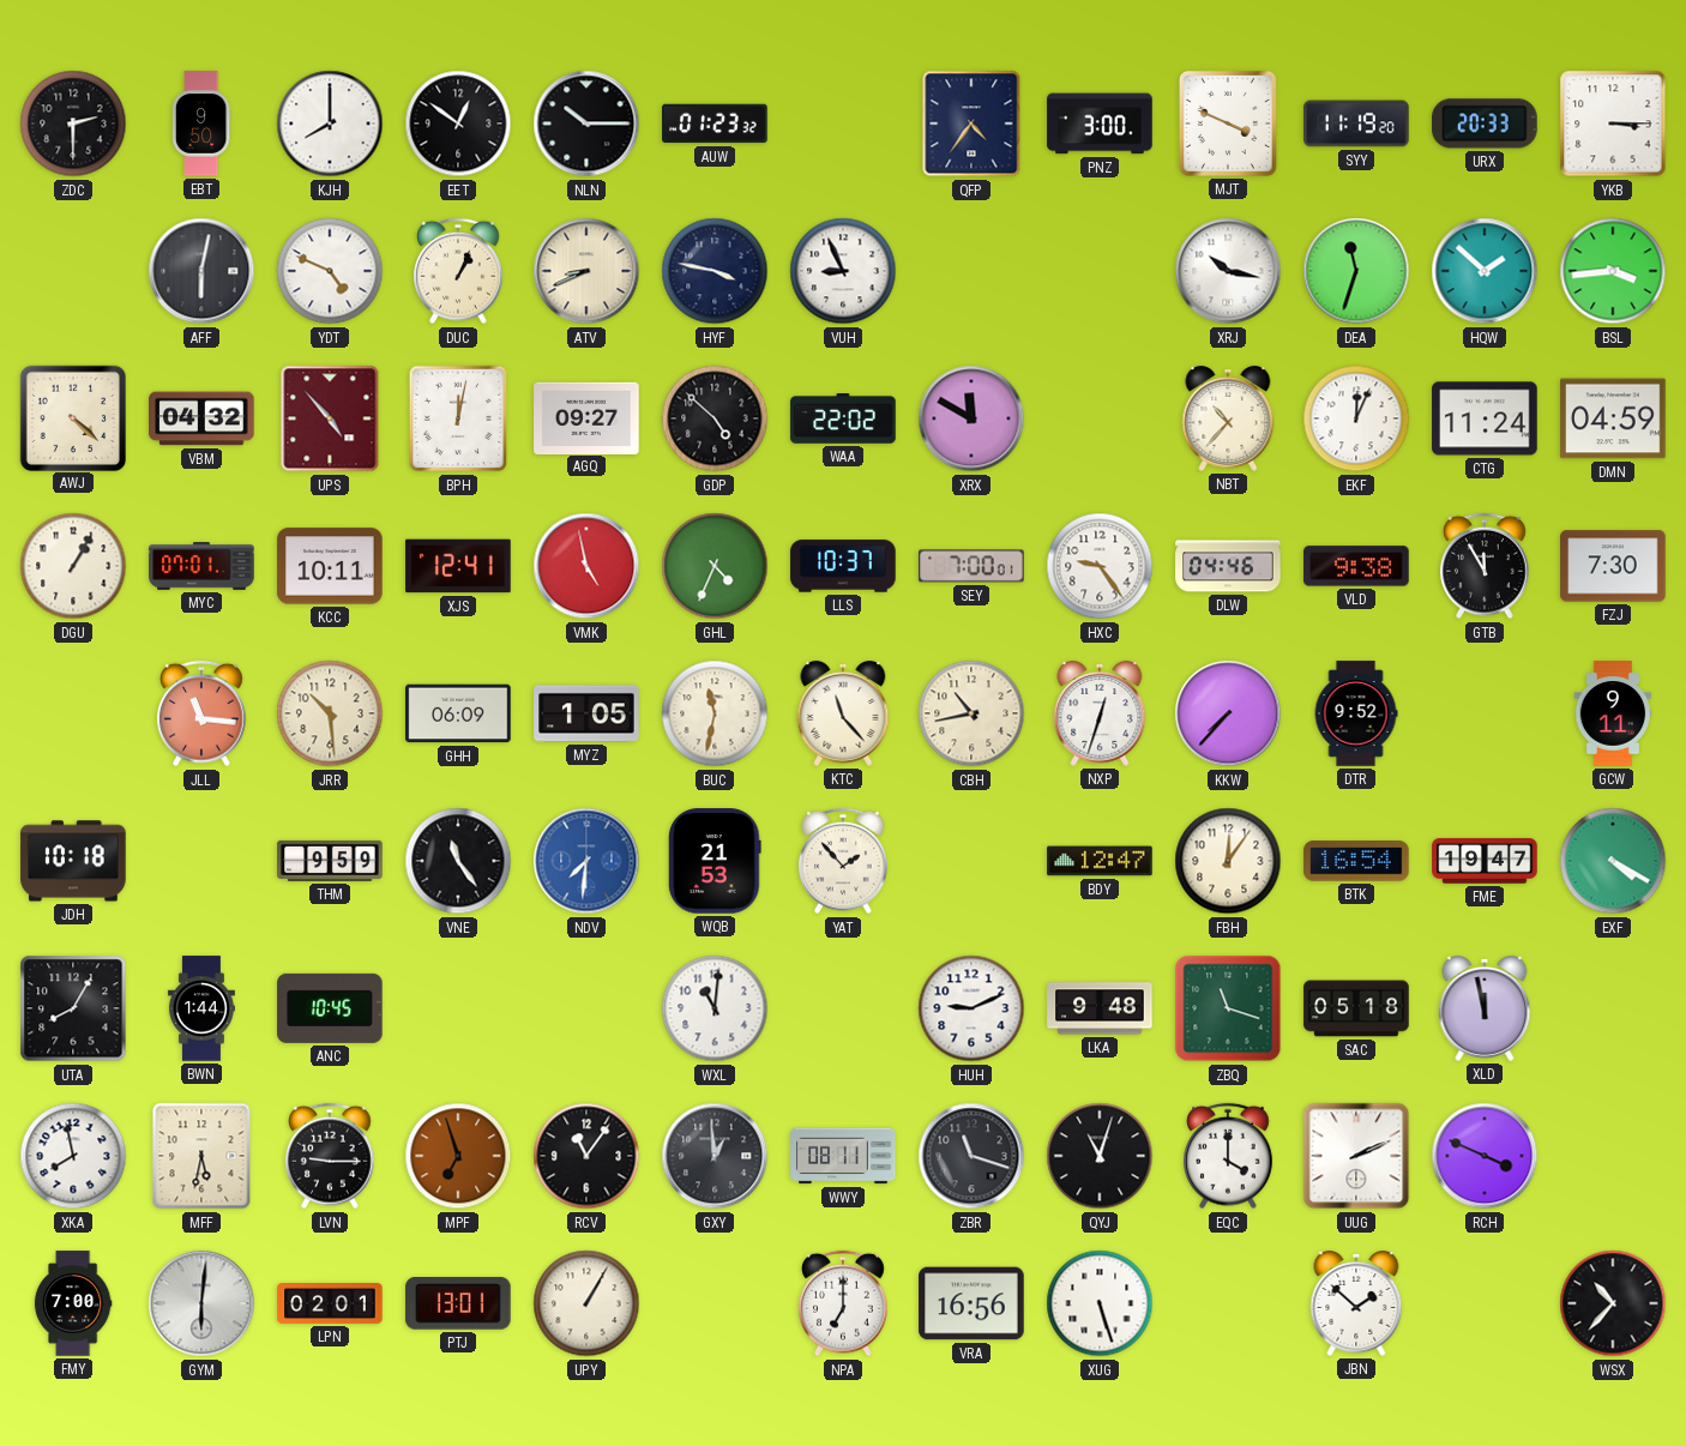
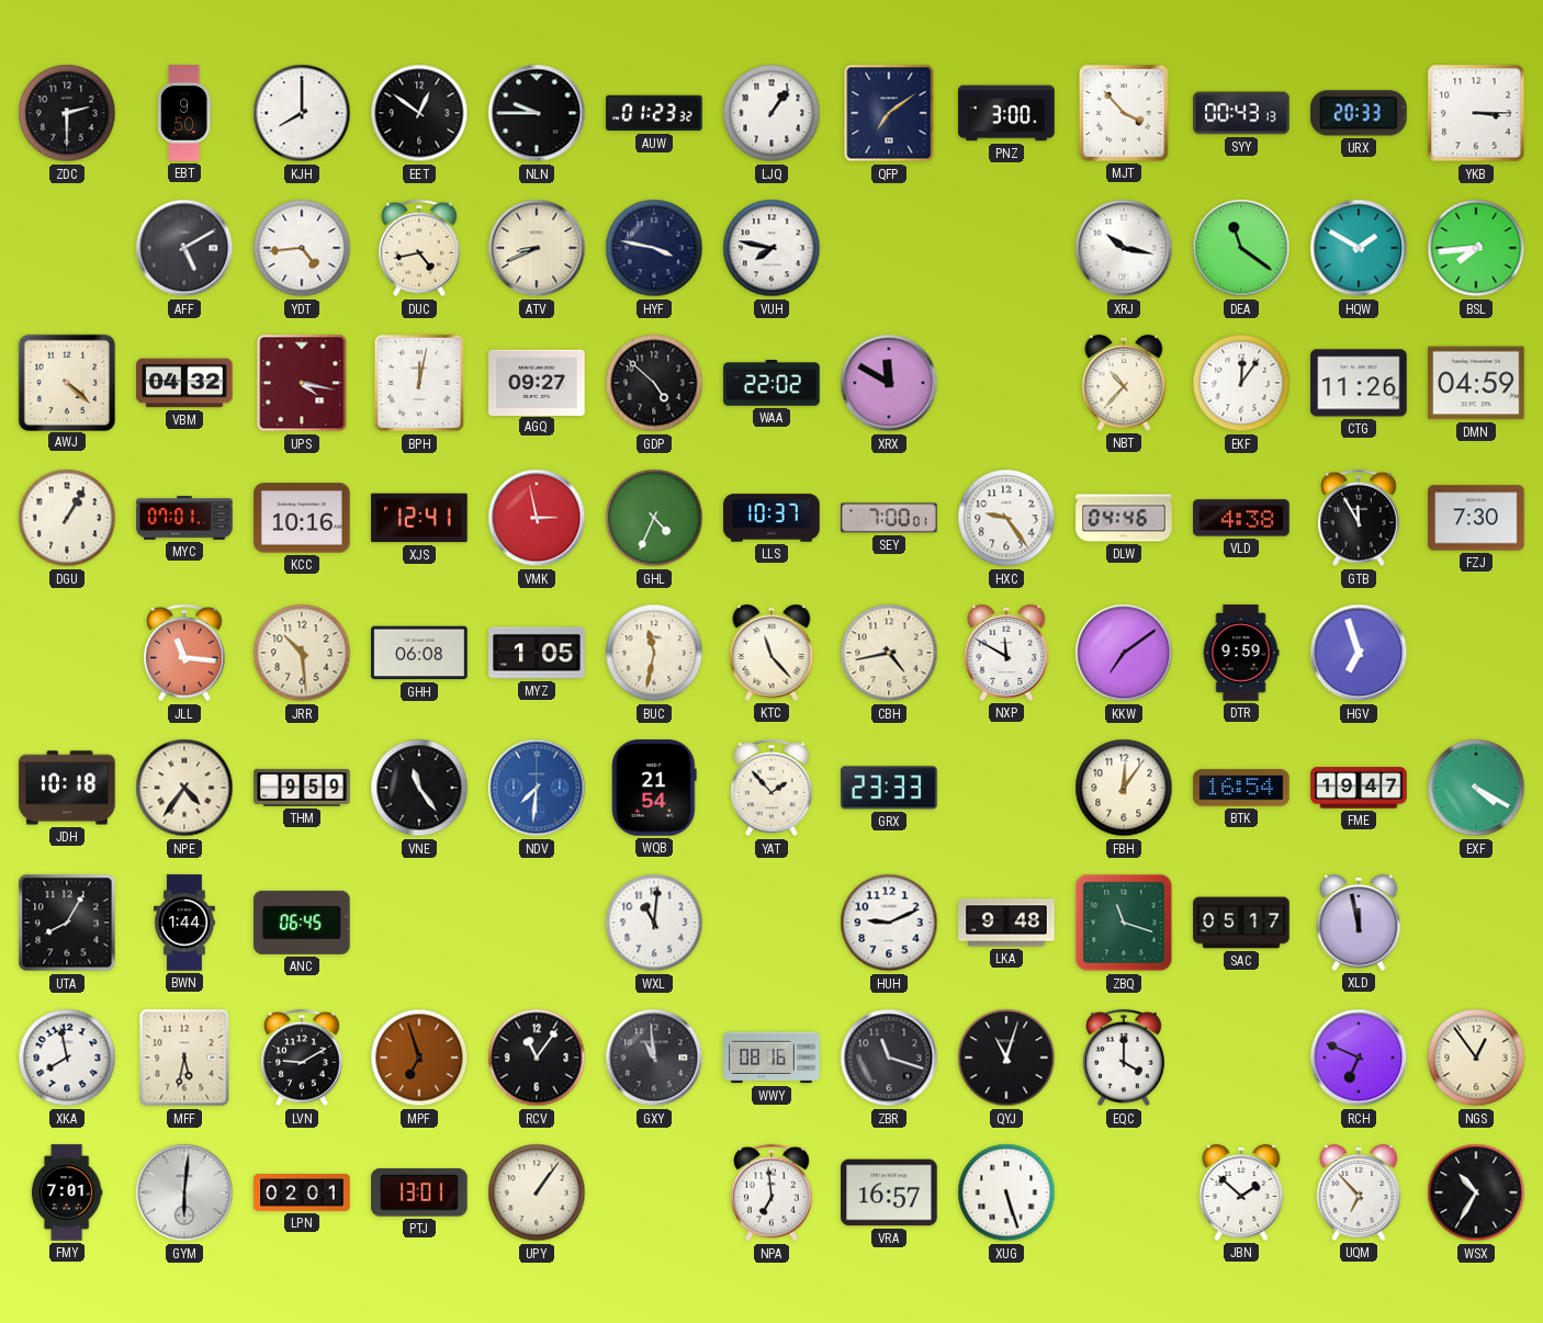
NLN: 10:15 -> 9:45 (537, 113)
LJQ: none -> 1:06 (771, 113)
QFP: 4:36 -> 7:09 (889, 113)
MJT: 3:49 -> 3:53 (1124, 113)
SYY: 11:19 -> 00:43 (1241, 113)
AFF: 6:02 -> 5:10 (184, 248)
YDT: 4:49 -> 4:44 (302, 248)
DUC: 1:04 -> 4:43 (420, 248)
VUH: 8:56 -> 7:47 (771, 248)
DEA: 11:33 -> 11:21 (1241, 248)
HQW: 1:52 -> 1:50 (1359, 248)
BSL: 3:44 -> 7:44 (1476, 248)
UPS: 4:53 -> 4:17 (302, 383)
EKF: 12:04 -> 12:06 (1241, 383)
CTG: 11:24 -> 11:26 (1359, 383)
KCC: 10:11 -> 10:16 (302, 518)
VMK: 4:58 -> 2:58 (537, 518)
VLD: 9:38 -> 4:38 (1241, 518)
GHH: 06:09 -> 06:08 (419, 653)
CBH: 10:43 -> 4:43 (889, 653)
NXP: 12:33 -> 11:50 (1006, 654)
KKW: 7:37 -> 7:09 (1124, 653)
DTR: 9:52 -> 9:59 (1241, 653)
HGV: none -> 6:57 (1359, 653)
GCW: 9:11 -> none (1613, 713)
NPE: none -> 4:36 (184, 788)
WQB: 21:53 -> 21:54 (654, 788)
GRX: none -> 23:33 (889, 788)
BDY: 12:47 -> none (1100, 861)
ANC: 10:45 -> 06:45 (302, 923)
SAC: 05:18 -> 05:17 (1241, 923)
LVN: 9:15 -> 9:10 (303, 1058)
GXY: 12:59 -> 10:59 (654, 1058)
WWY: 08:11 -> 08:16 (771, 1058)
UUG: 2:11 -> none (1356, 1156)
RCH: 3:49 -> 6:49 (1359, 1058)
NGS: none -> 12:54 (1476, 1058)
FMY: 7:00 -> 7:01 (67, 1192)
UPY: 1:05 -> 1:06 (537, 1192)
NPA: 7:00 -> 6:59 (773, 1192)
VRA: 16:56 -> 16:57 (889, 1192)
UQM: none -> 6:53 (1359, 1194)
WSX: 10:37 -> 10:35 (1476, 1192)
